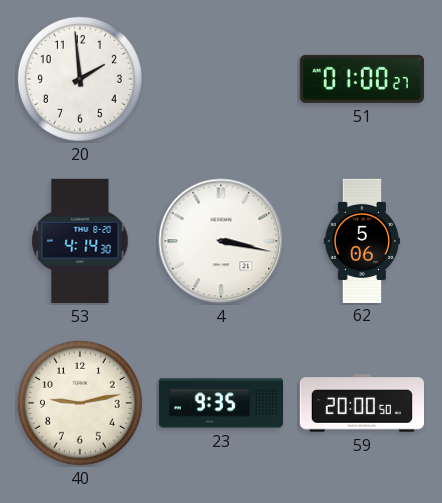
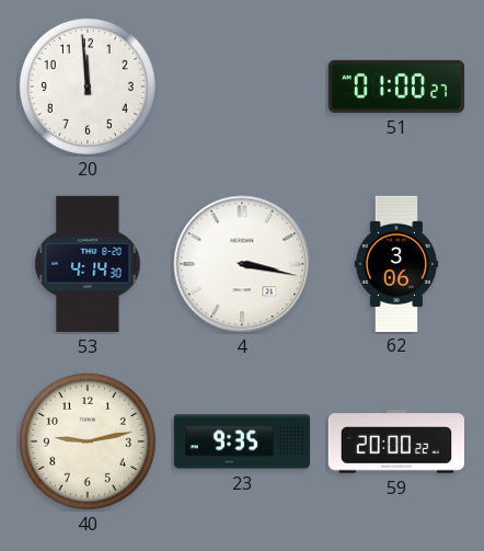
20: 1:59 -> 11:59 (88, 87)
62: 5:06 -> 3:06 (396, 263)
59: 20:00:50 -> 20:00:22 (395, 441)
